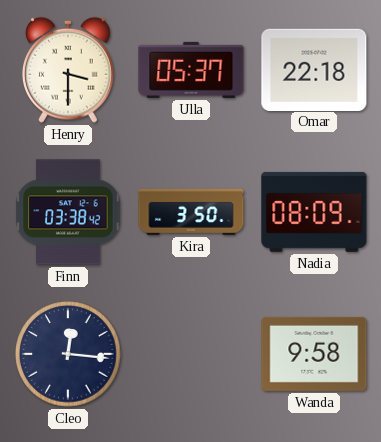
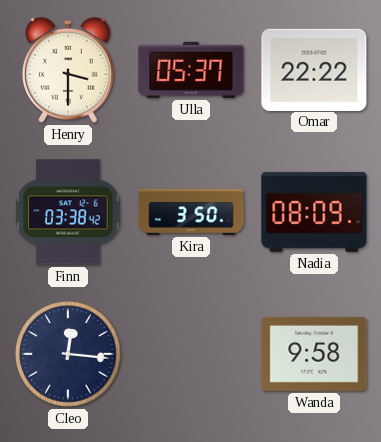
Omar: 22:18 -> 22:22 (314, 69)
